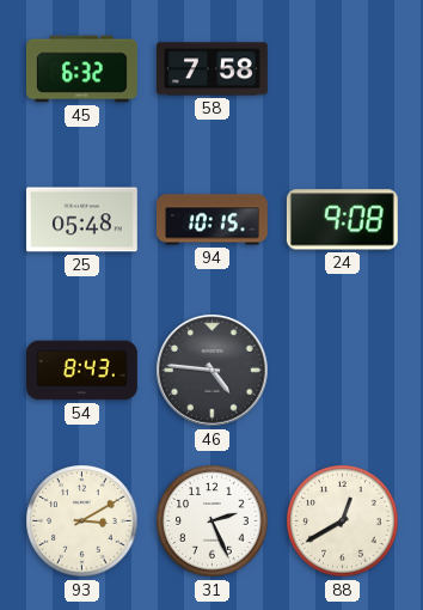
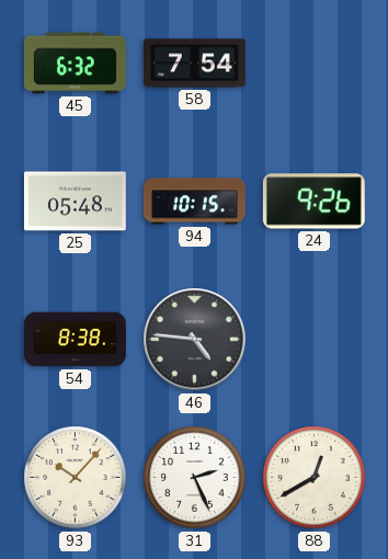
58: 7:58 -> 7:54 (194, 64)
24: 9:08 -> 9:26 (313, 202)
54: 8:43 -> 8:38 (76, 340)
93: 3:10 -> 10:07 (76, 478)
